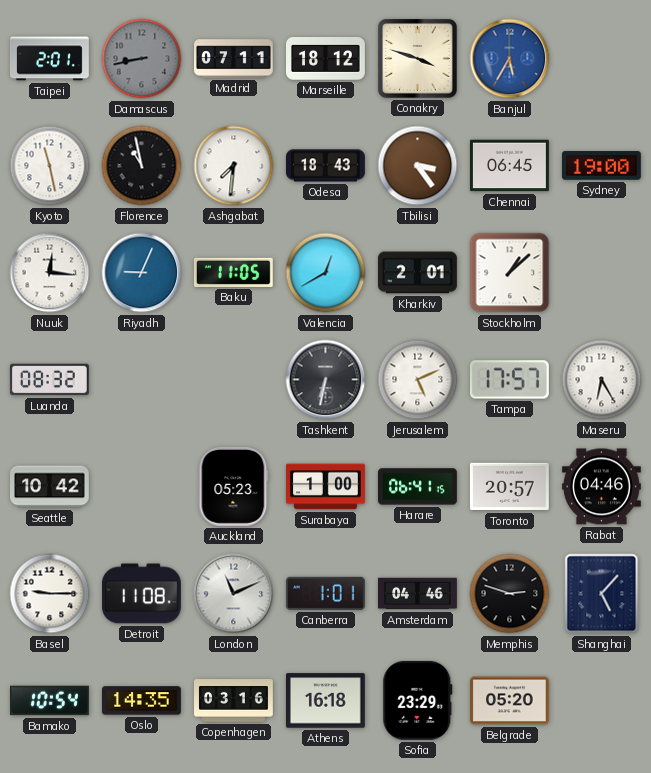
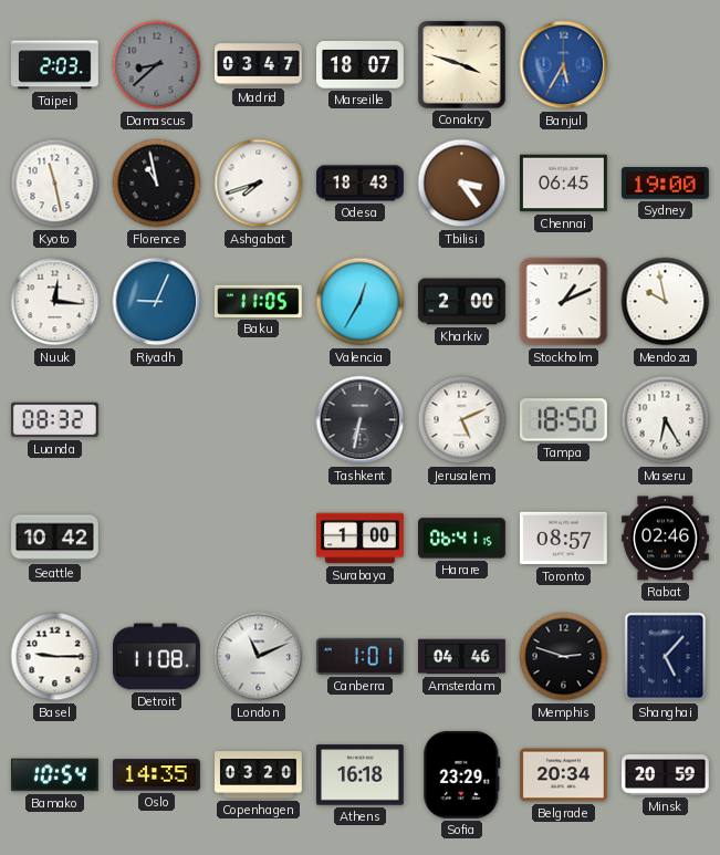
Taipei: 2:01 -> 2:03 (54, 65)
Damascus: 8:43 -> 8:38 (157, 65)
Madrid: 07:11 -> 03:47 (259, 65)
Marseille: 18:12 -> 18:07 (361, 65)
Ashgabat: 7:31 -> 7:42 (259, 184)
Valencia: 12:40 -> 12:35 (361, 302)
Kharkiv: 2:01 -> 2:00 (461, 302)
Stockholm: 1:08 -> 1:11 (564, 302)
Mendoza: none -> 9:58 (666, 302)
Tampa: 17:57 -> 18:50 (563, 420)
Auckland: 05:23 -> none (234, 486)
Toronto: 20:57 -> 08:57 (563, 539)
Rabat: 04:46 -> 02:46 (665, 539)
Copenhagen: 03:16 -> 03:20 (259, 775)
Belgrade: 05:20 -> 20:34 (564, 775)
Minsk: none -> 20:59 (666, 775)
